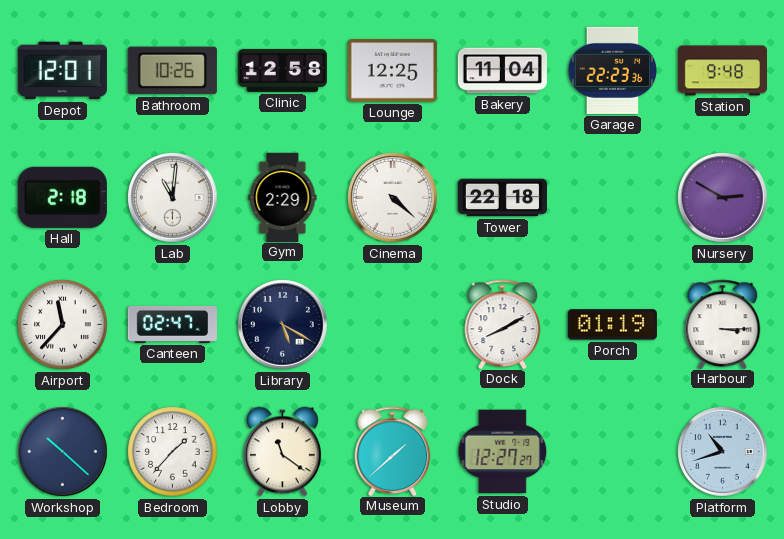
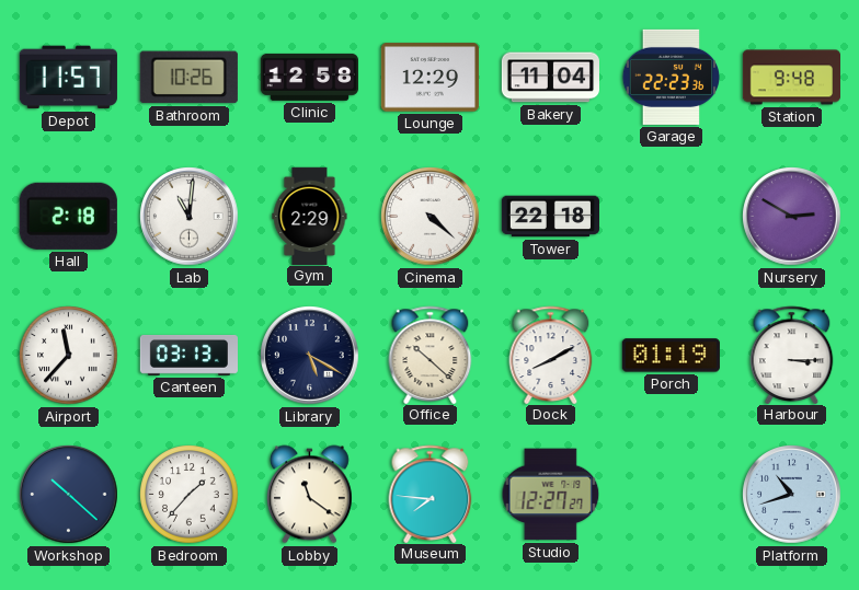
Depot: 12:01 -> 11:57 (68, 78)
Lounge: 12:25 -> 12:29 (429, 78)
Canteen: 02:47 -> 03:13 (188, 355)
Office: none -> 10:22 (431, 355)
Museum: 1:38 -> 7:46 (431, 494)
